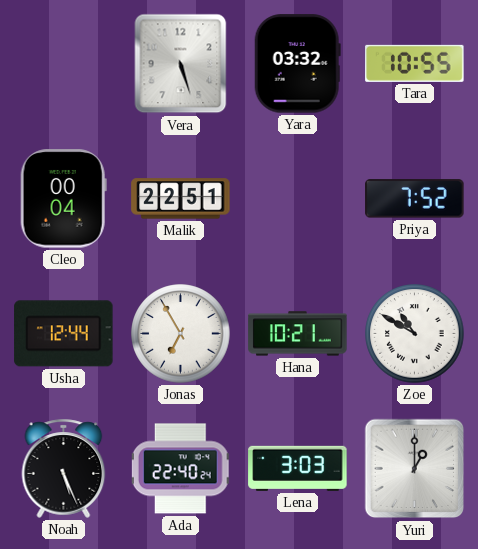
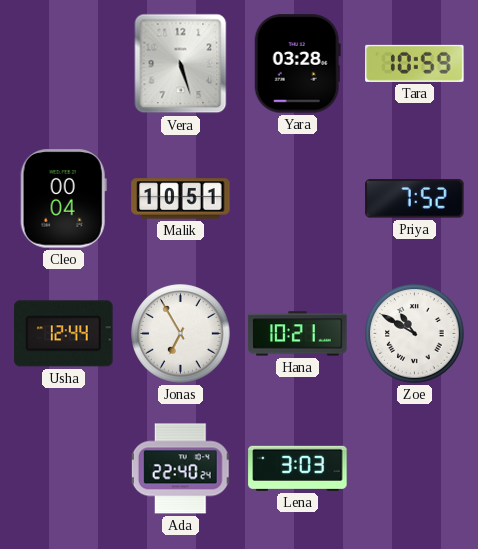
Yara: 03:32 -> 03:28 (297, 64)
Tara: 10:55 -> 10:59 (415, 63)
Malik: 22:51 -> 10:51 (181, 199)
Noah: 5:26 -> none (64, 468)
Yuri: 1:00 -> none (415, 469)
